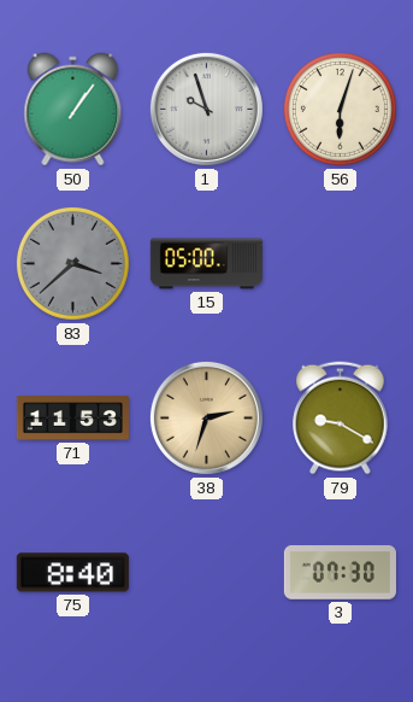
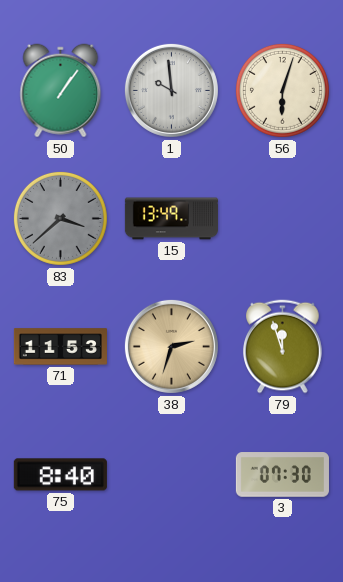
1: 9:57 -> 9:59 (171, 90)
15: 05:00 -> 13:49 (171, 219)
79: 9:20 -> 11:57 (283, 347)
